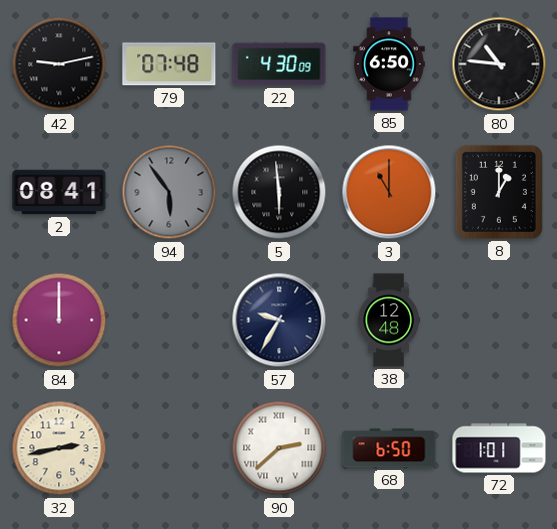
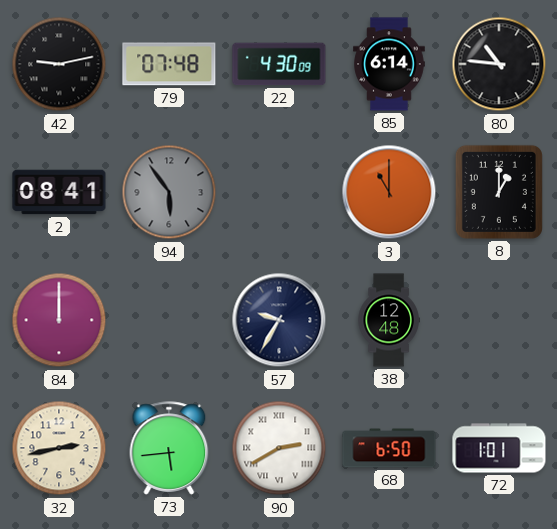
85: 6:50 -> 6:14 (389, 64)
5: 5:59 -> none (279, 192)
73: none -> 5:44 (169, 448)
90: 2:38 -> 2:40 (279, 448)
